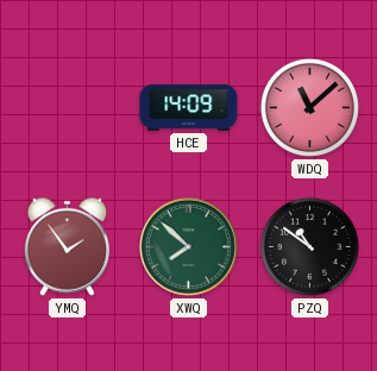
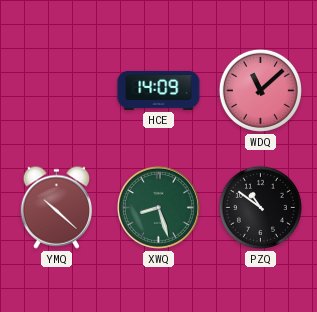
YMQ: 1:54 -> 10:22 (56, 207)
XWQ: 7:52 -> 8:27 (158, 207)
